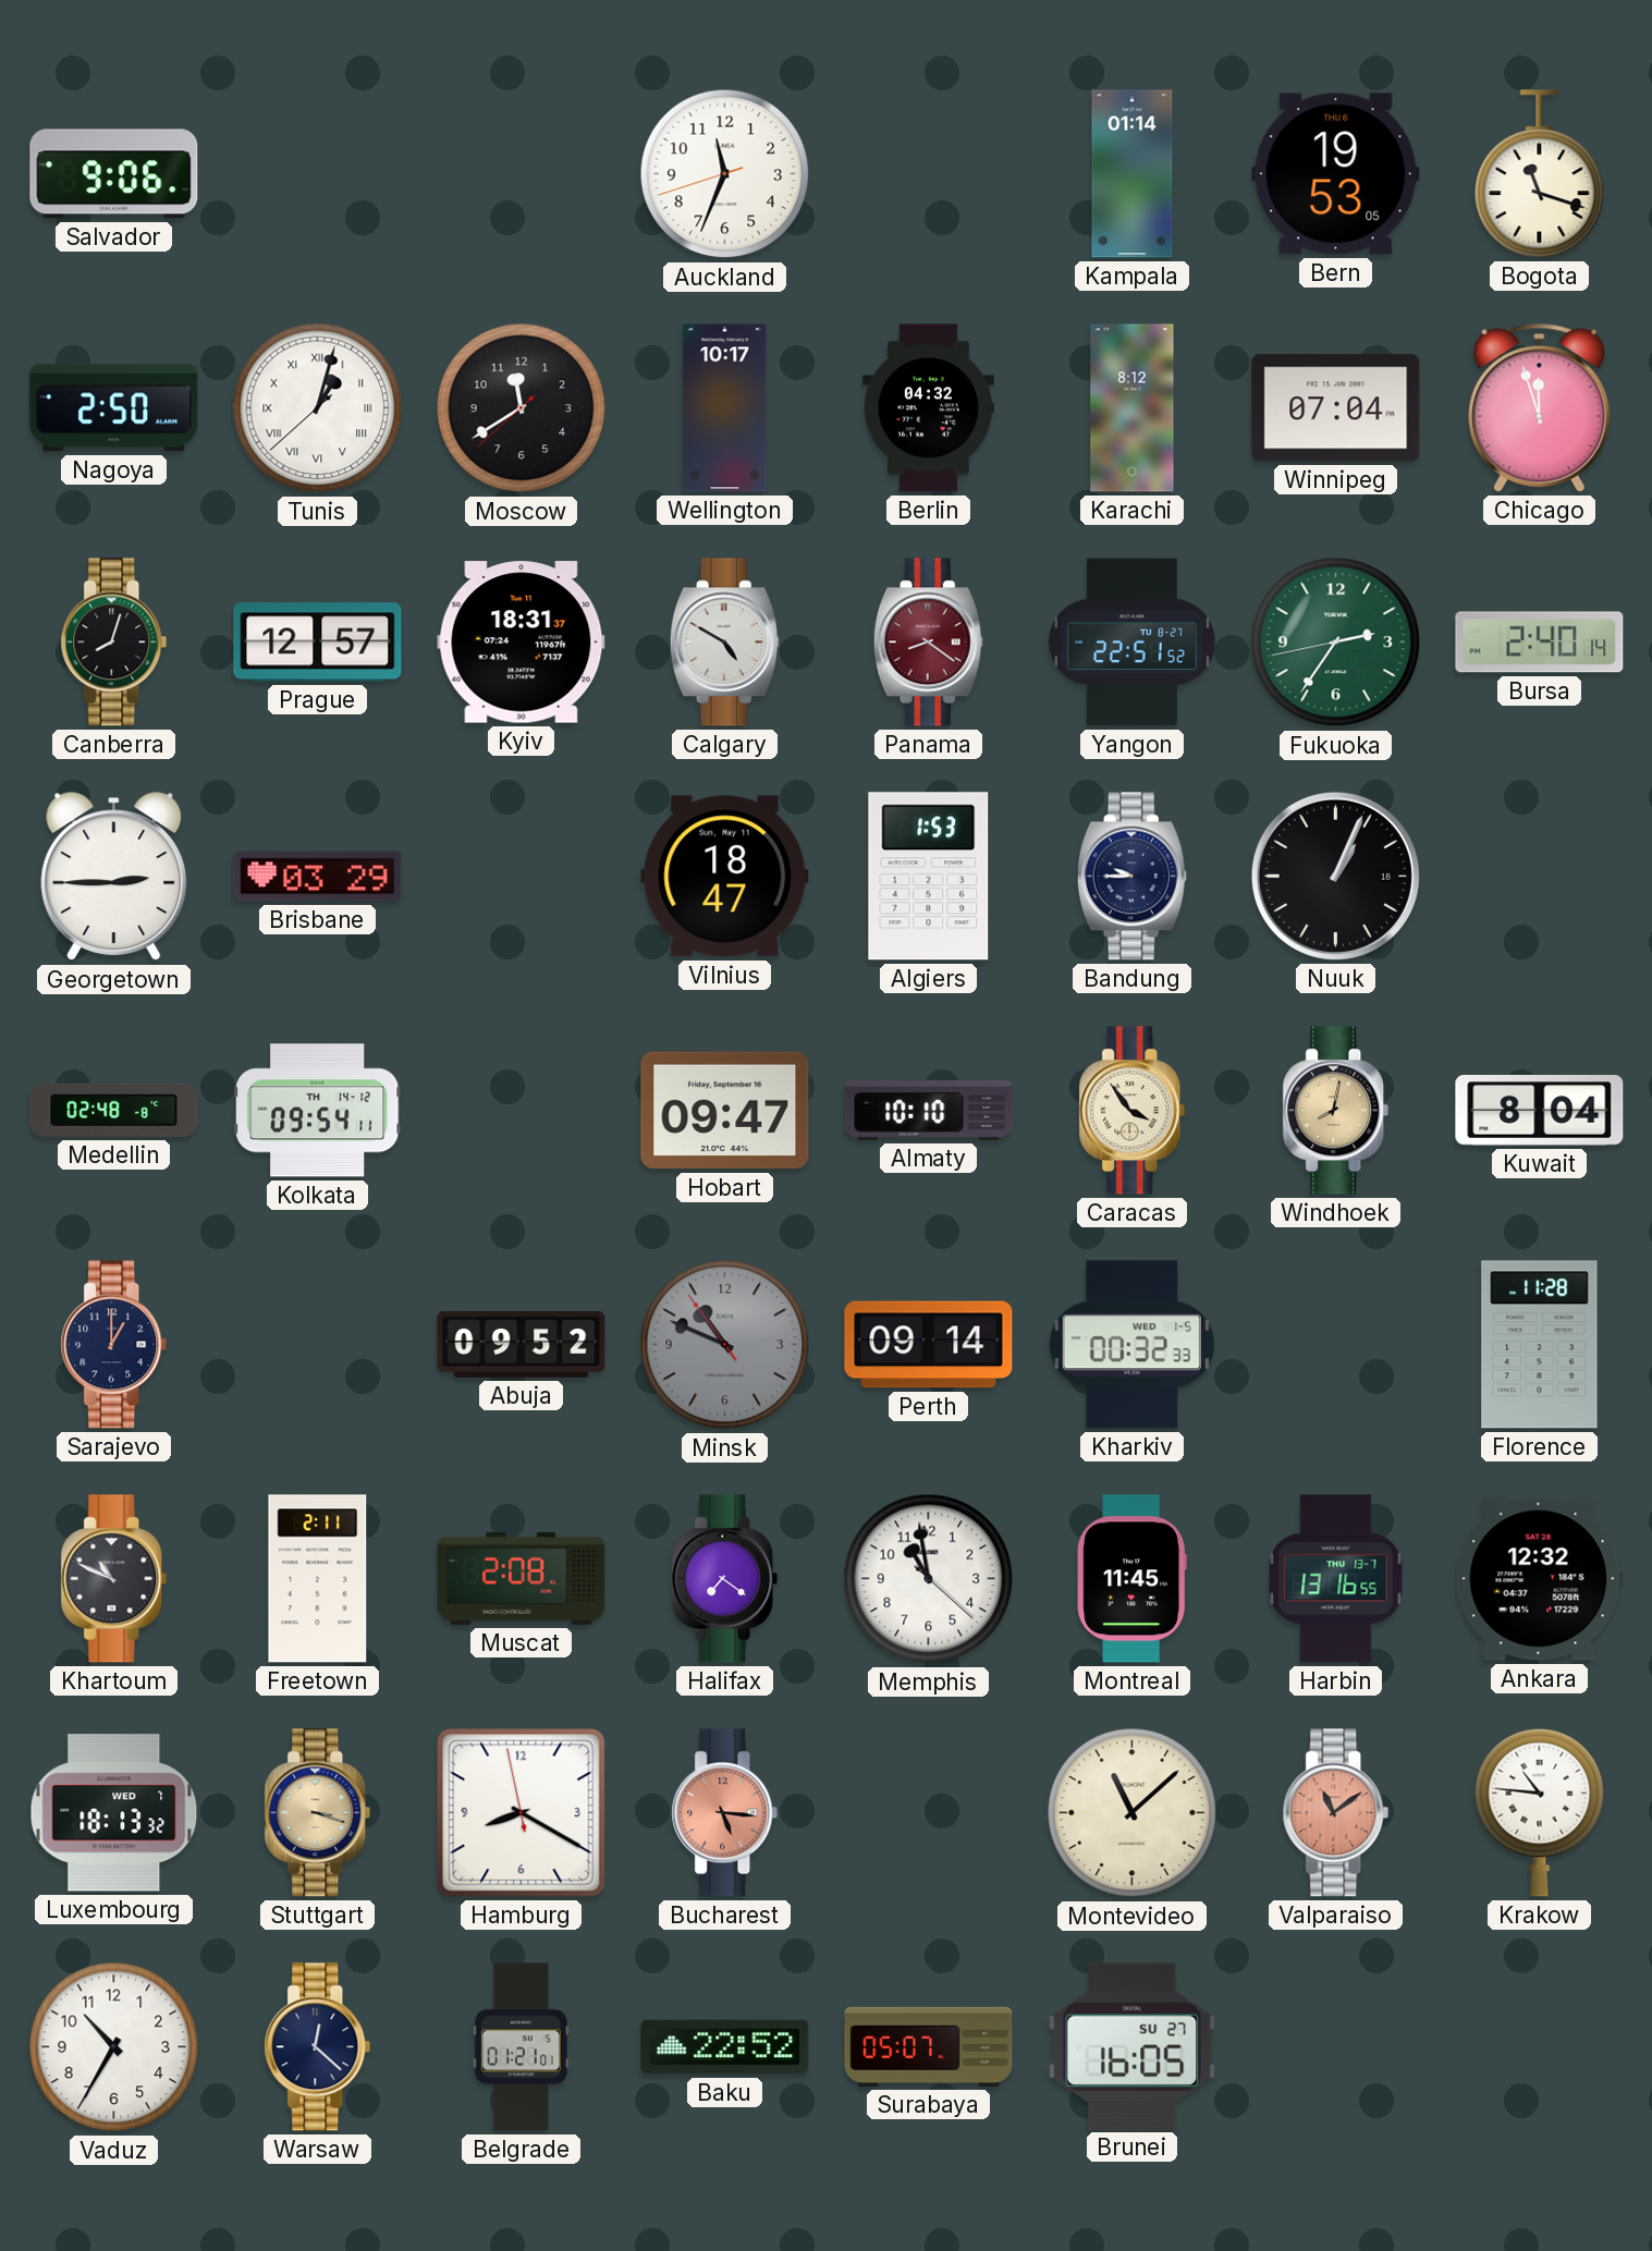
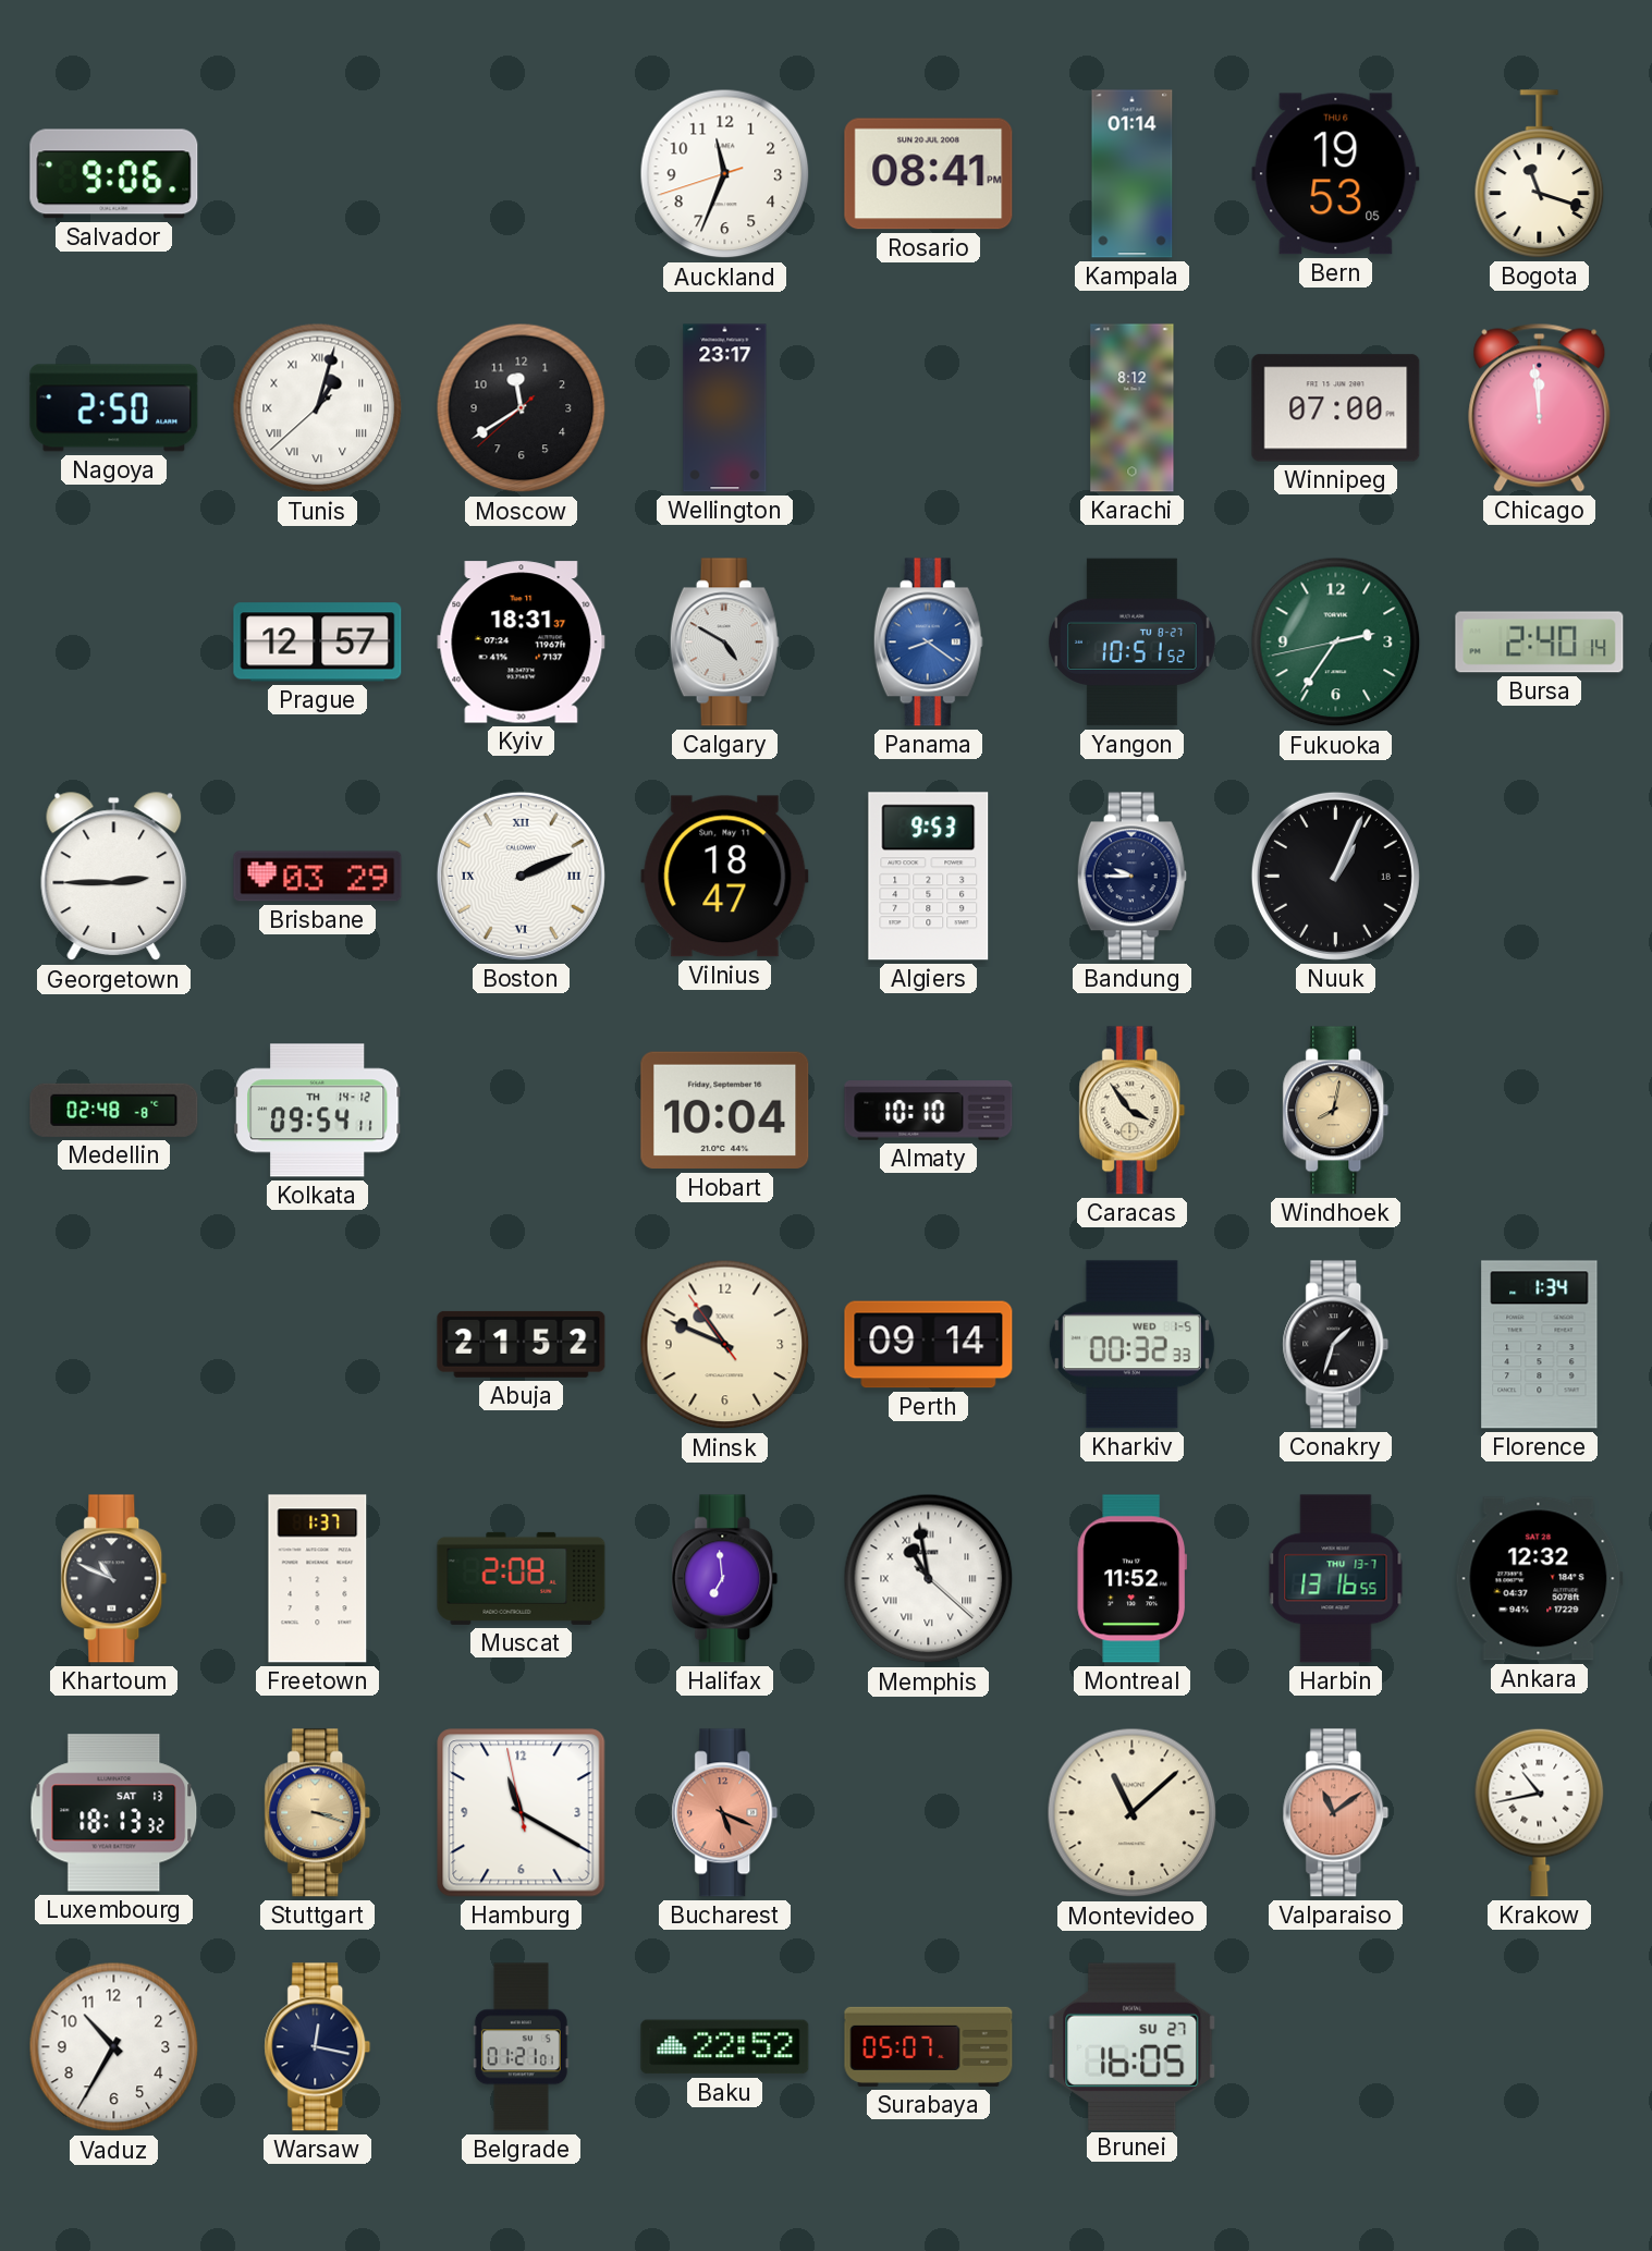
Rosario: none -> 08:41 (929, 174)
Wellington: 10:17 -> 23:17 (725, 408)
Berlin: 04:32 -> none (928, 408)
Winnipeg: 07:04 -> 07:00 (1336, 408)
Chicago: 11:57 -> 11:59 (1540, 407)
Canberra: 8:03 -> none (114, 643)
Panama dial: burgundy -> blue (928, 643)
Yangon: 22:51 -> 10:51 (1133, 643)
Boston: none -> 2:11 (521, 876)
Algiers: 1:53 -> 9:53 (929, 877)
Hobart: 09:47 -> 10:04 (725, 1111)
Kuwait: 8:04 -> none (1540, 1111)
Sarajevo: 1:00 -> none (114, 1345)
Abuja: 09:52 -> 21:52 (522, 1344)
Minsk dial: grey -> cream (725, 1345)
Conakry: none -> 1:33 (1336, 1345)
Florence: 11:28 -> 1:34 (1540, 1345)
Freetown: 2:11 -> 1:37 (318, 1579)
Halifax: 7:21 -> 6:59 (725, 1579)
Memphis numerals: Arabic -> Roman (929, 1579)
Montreal: 11:45 -> 11:52 (1131, 1579)
Luxembourg date: WED 7 -> SAT 13 (114, 1813)
Hamburg: 8:19 -> 11:19 (522, 1813)
Bucharest: 5:16 -> 5:19 (725, 1813)
Krakow: 10:46 -> 10:43 (1540, 1812)
Warsaw: 12:22 -> 12:17 (318, 2047)
